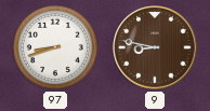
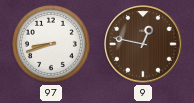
9: 8:47 -> 12:47 (143, 44)
